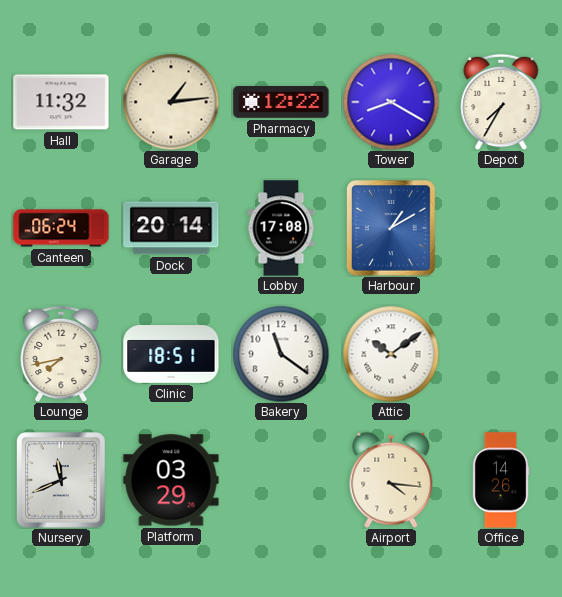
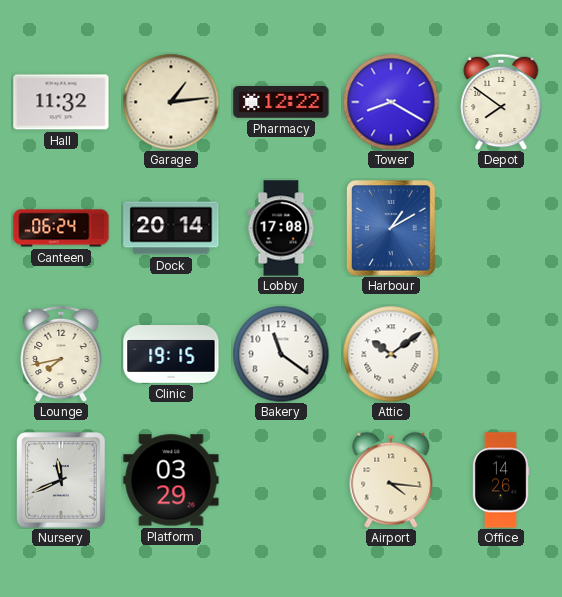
Depot: 7:35 -> 7:51 (501, 102)
Clinic: 18:51 -> 19:15 (171, 355)
